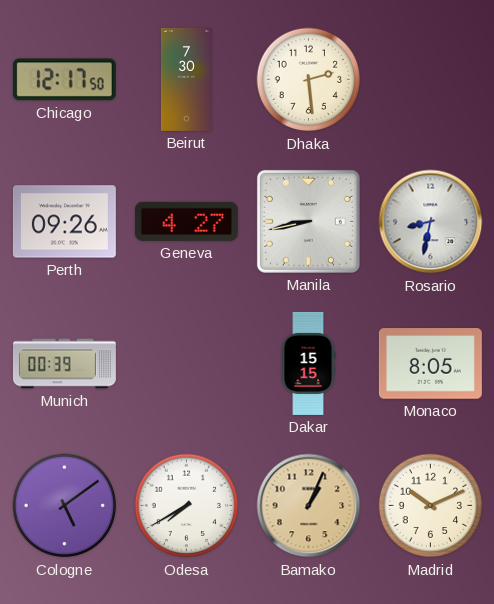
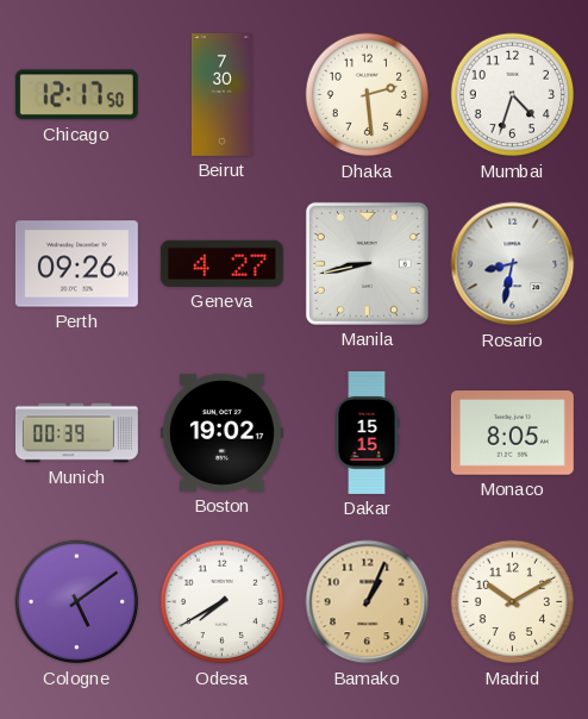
Mumbai: none -> 4:33 (513, 95)
Boston: none -> 19:02 (221, 432)
Madrid: 10:11 -> 10:10 (513, 602)
